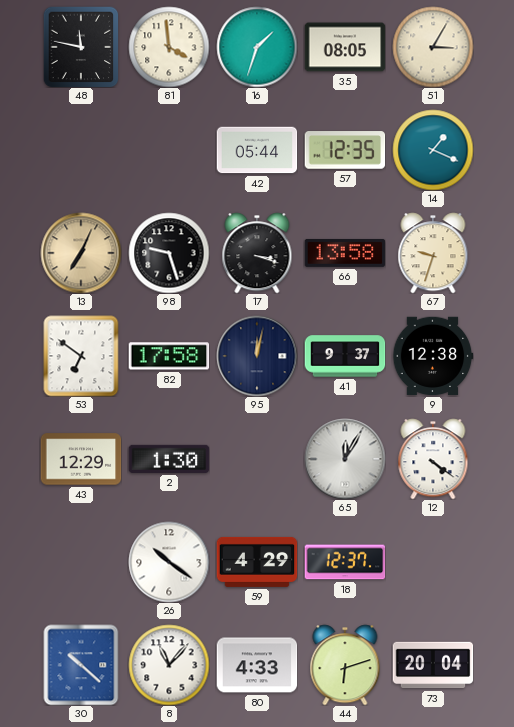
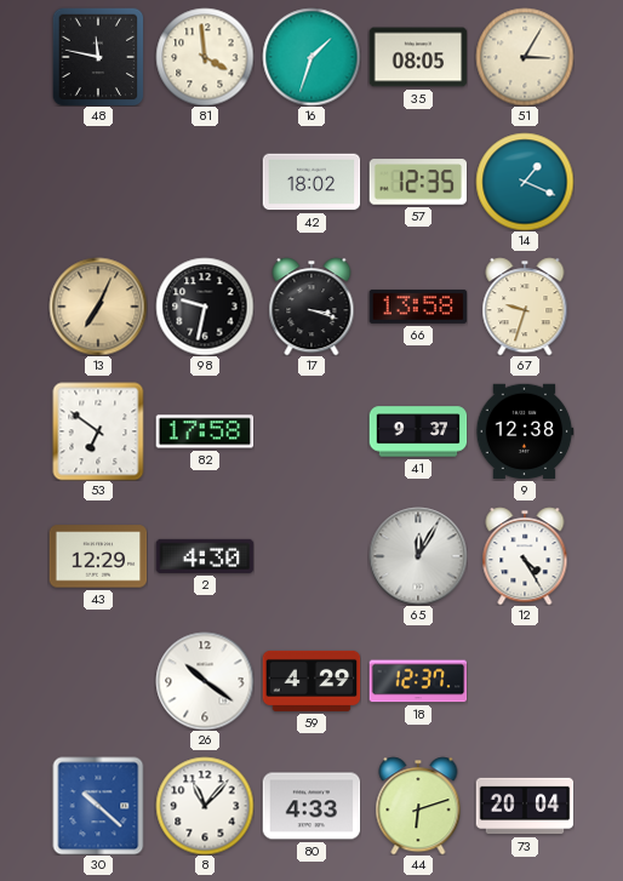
42: 05:44 -> 18:02 (311, 182)
98: 9:27 -> 9:32 (205, 307)
95: 12:02 -> none (257, 356)
2: 1:30 -> 4:30 (205, 556)
12: 4:21 -> 4:25 (525, 556)
